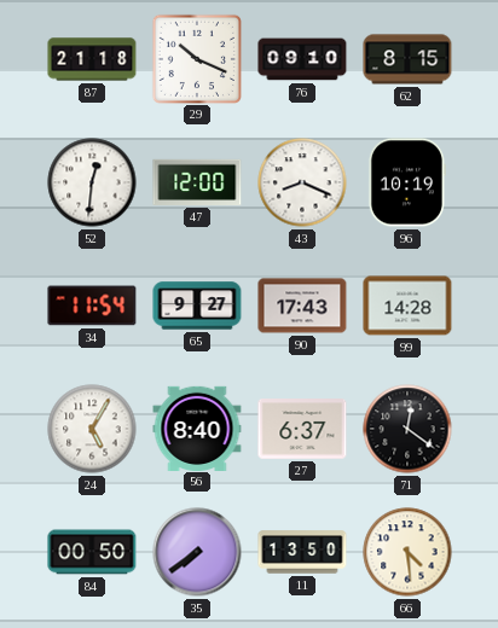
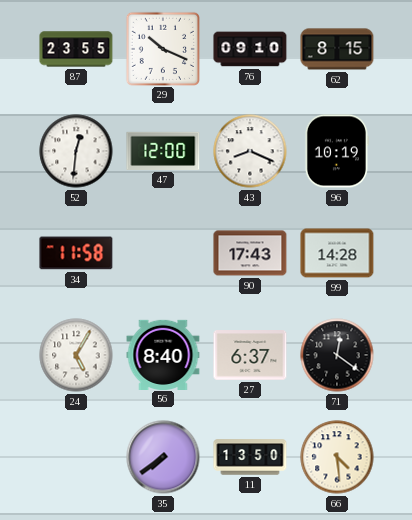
87: 21:18 -> 23:55 (76, 49)
34: 11:54 -> 11:58 (76, 253)
65: 9:27 -> none (197, 306)
84: 00:50 -> none (92, 552)
